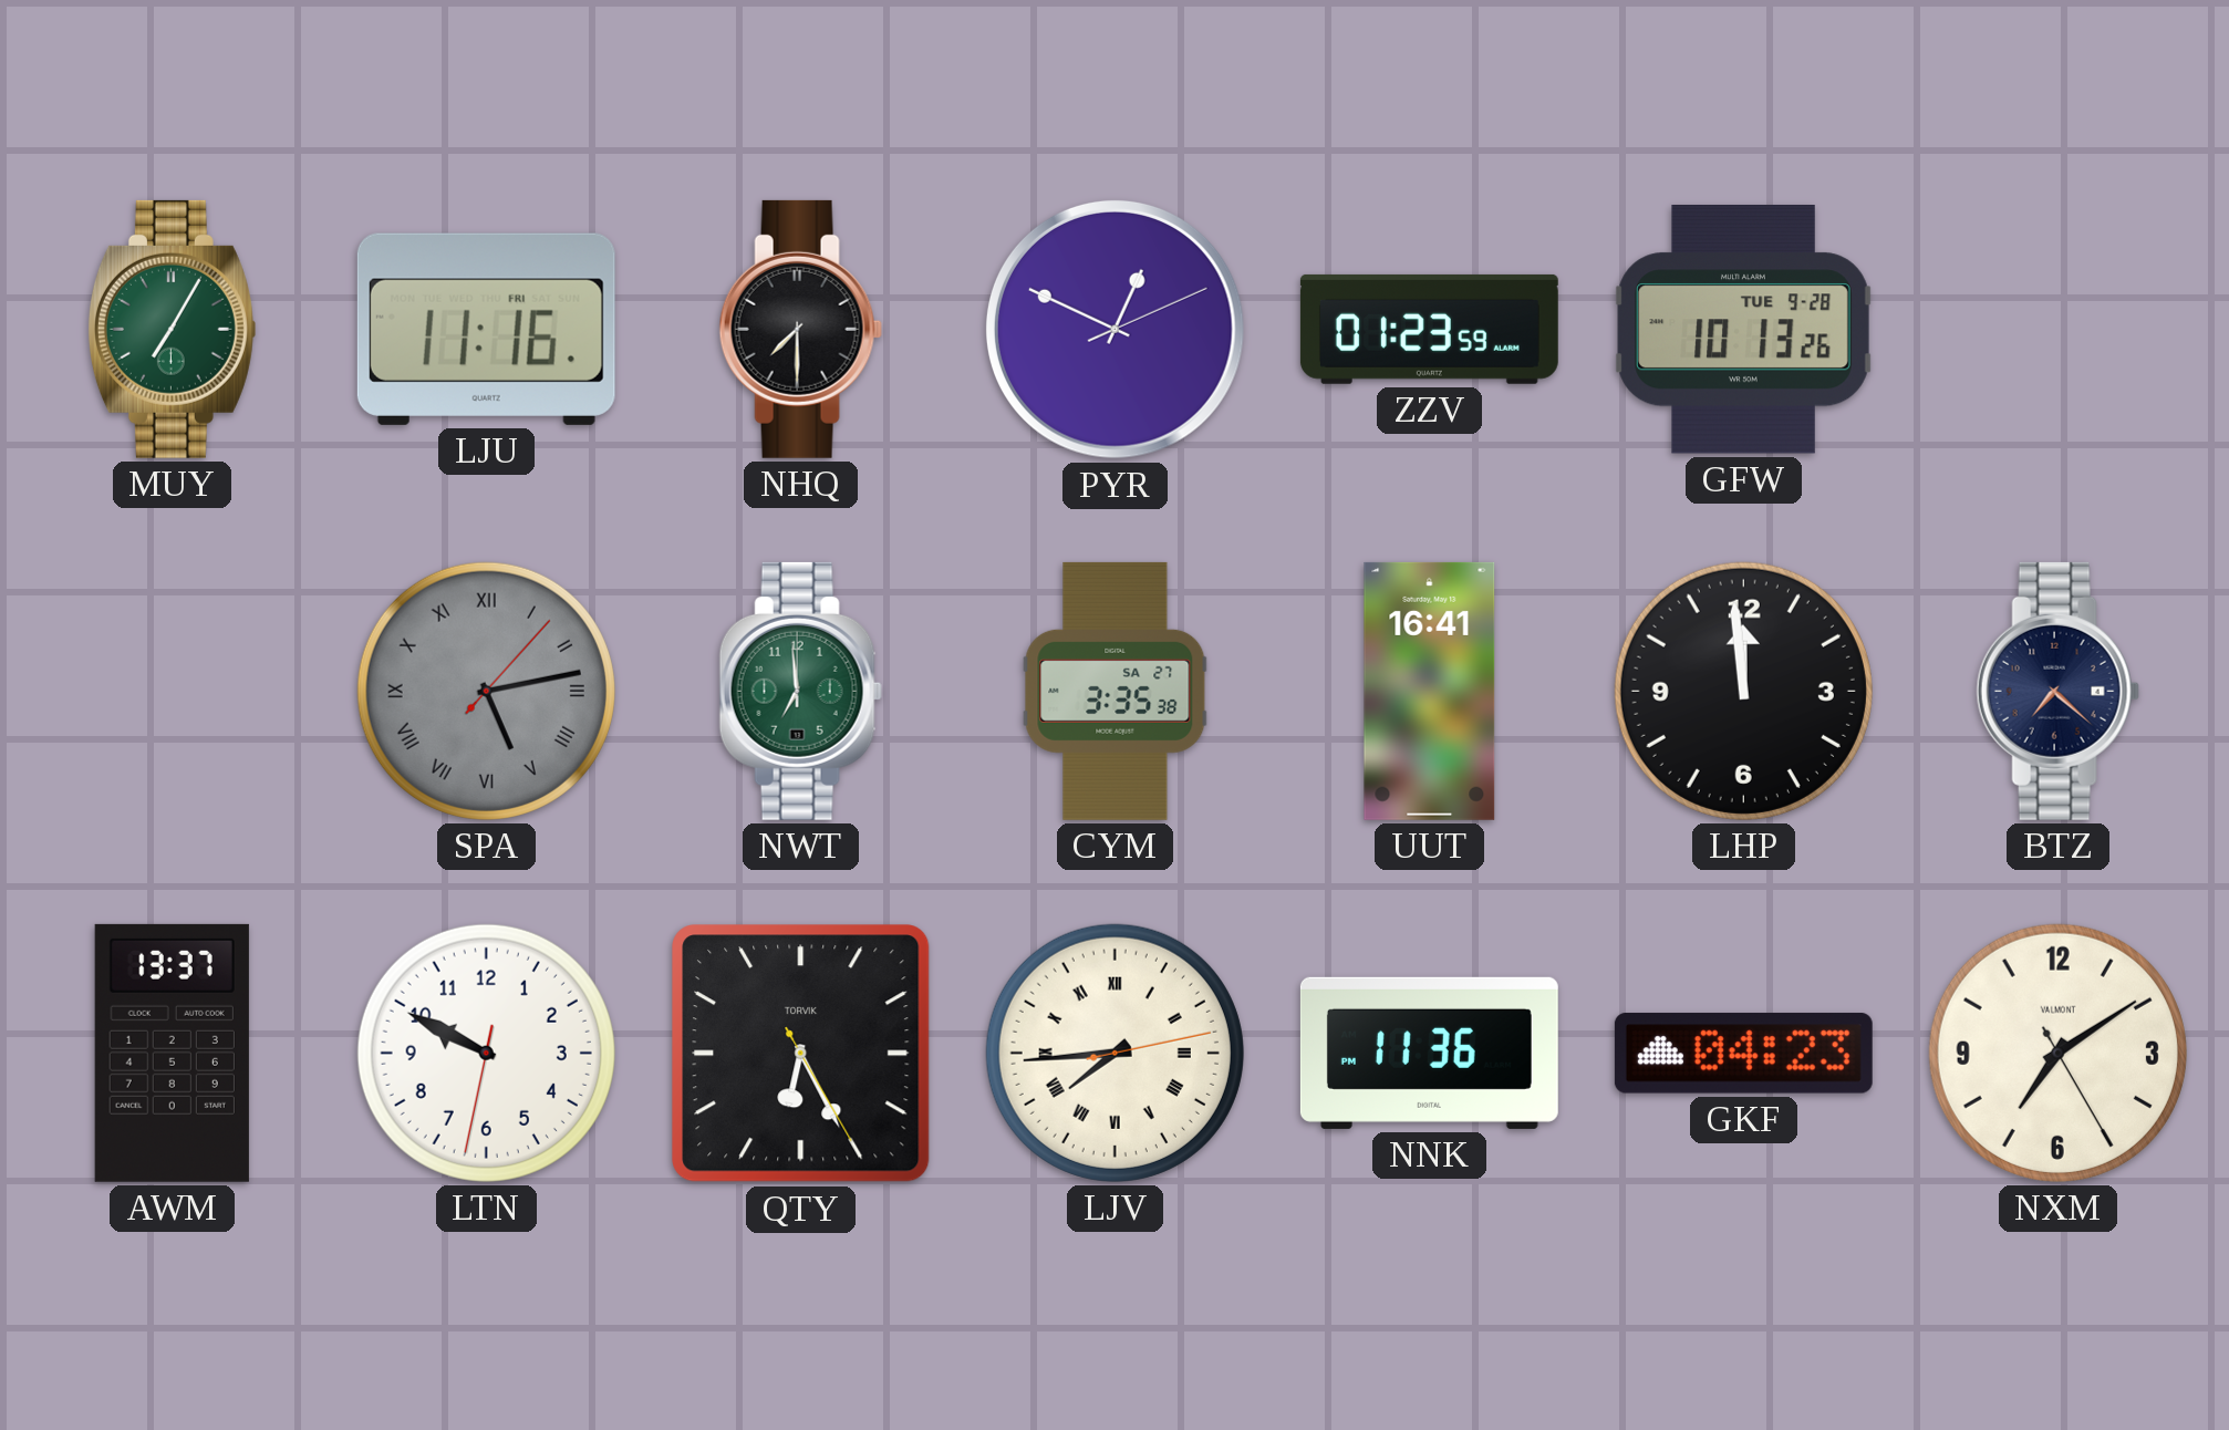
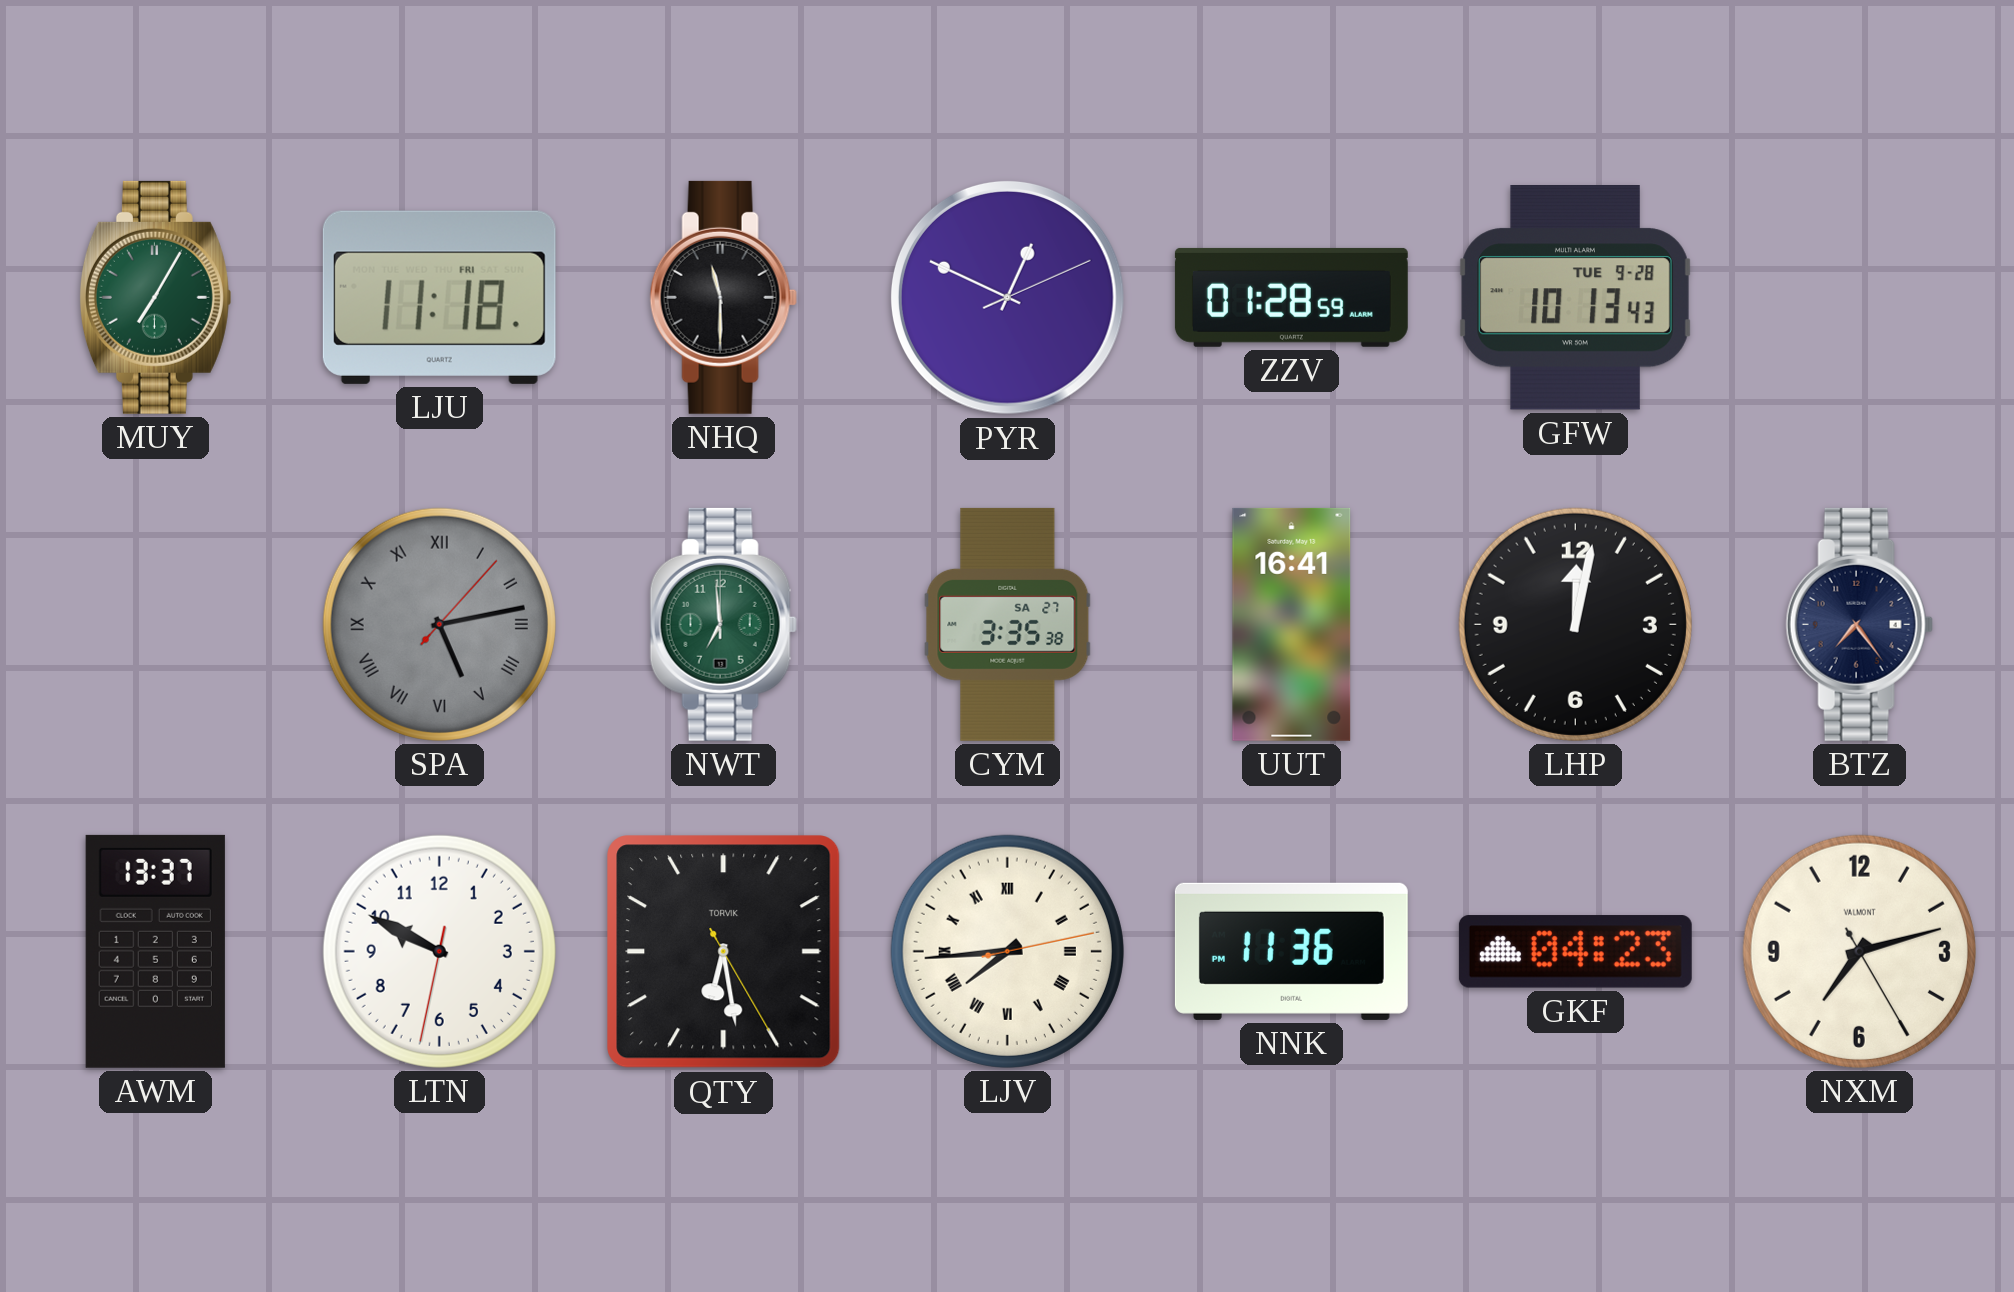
LJU: 11:16 -> 11:18 (439, 297)
NHQ: 7:30 -> 11:30 (723, 297)
ZZV: 01:23 -> 01:28 (1291, 297)
GFW: 10:13:26 -> 10:13:43 (1575, 298)
LHP: 11:59 -> 12:02 (1575, 624)
BTZ: 7:22 -> 7:24 (1859, 624)
QTY: 6:25 -> 6:28 (724, 952)
NXM: 7:09 -> 7:12 (1859, 951)
